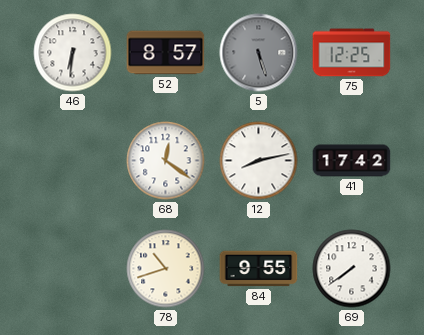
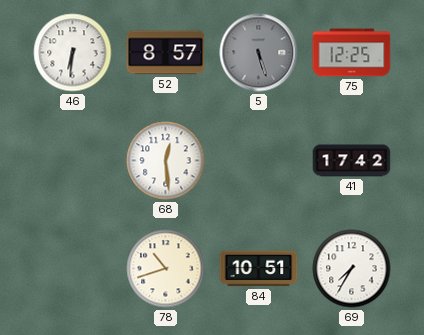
68: 12:21 -> 12:29 (166, 161)
12: 8:13 -> none (259, 161)
84: 9:55 -> 10:51 (259, 269)
69: 7:39 -> 7:35 (352, 269)
